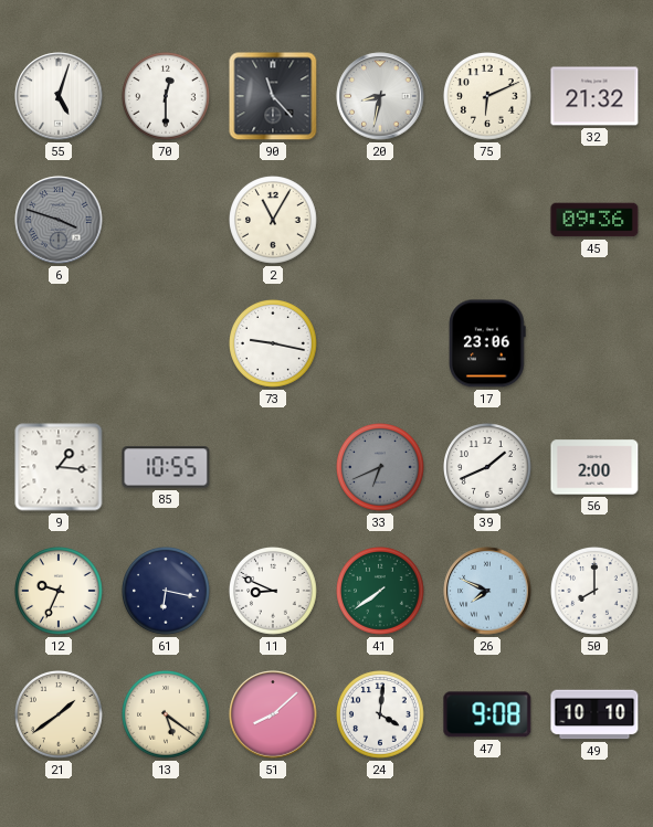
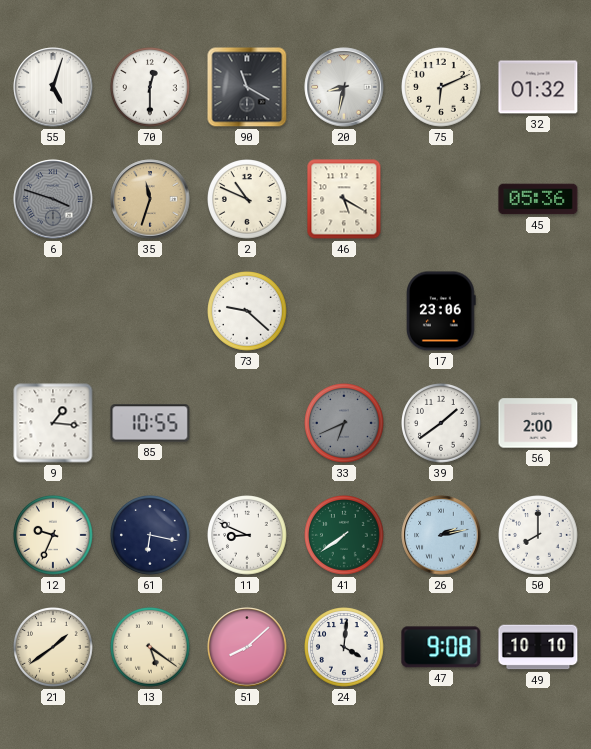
90: 11:23 -> 11:20 (247, 87)
32: 21:32 -> 01:32 (538, 87)
35: none -> 11:33 (150, 199)
2: 11:05 -> 10:49 (248, 200)
46: none -> 5:20 (344, 199)
45: 09:36 -> 05:36 (538, 199)
73: 9:17 -> 9:22 (248, 312)
39: 1:41 -> 1:39 (442, 424)
26: 7:49 -> 2:13 (441, 535)
